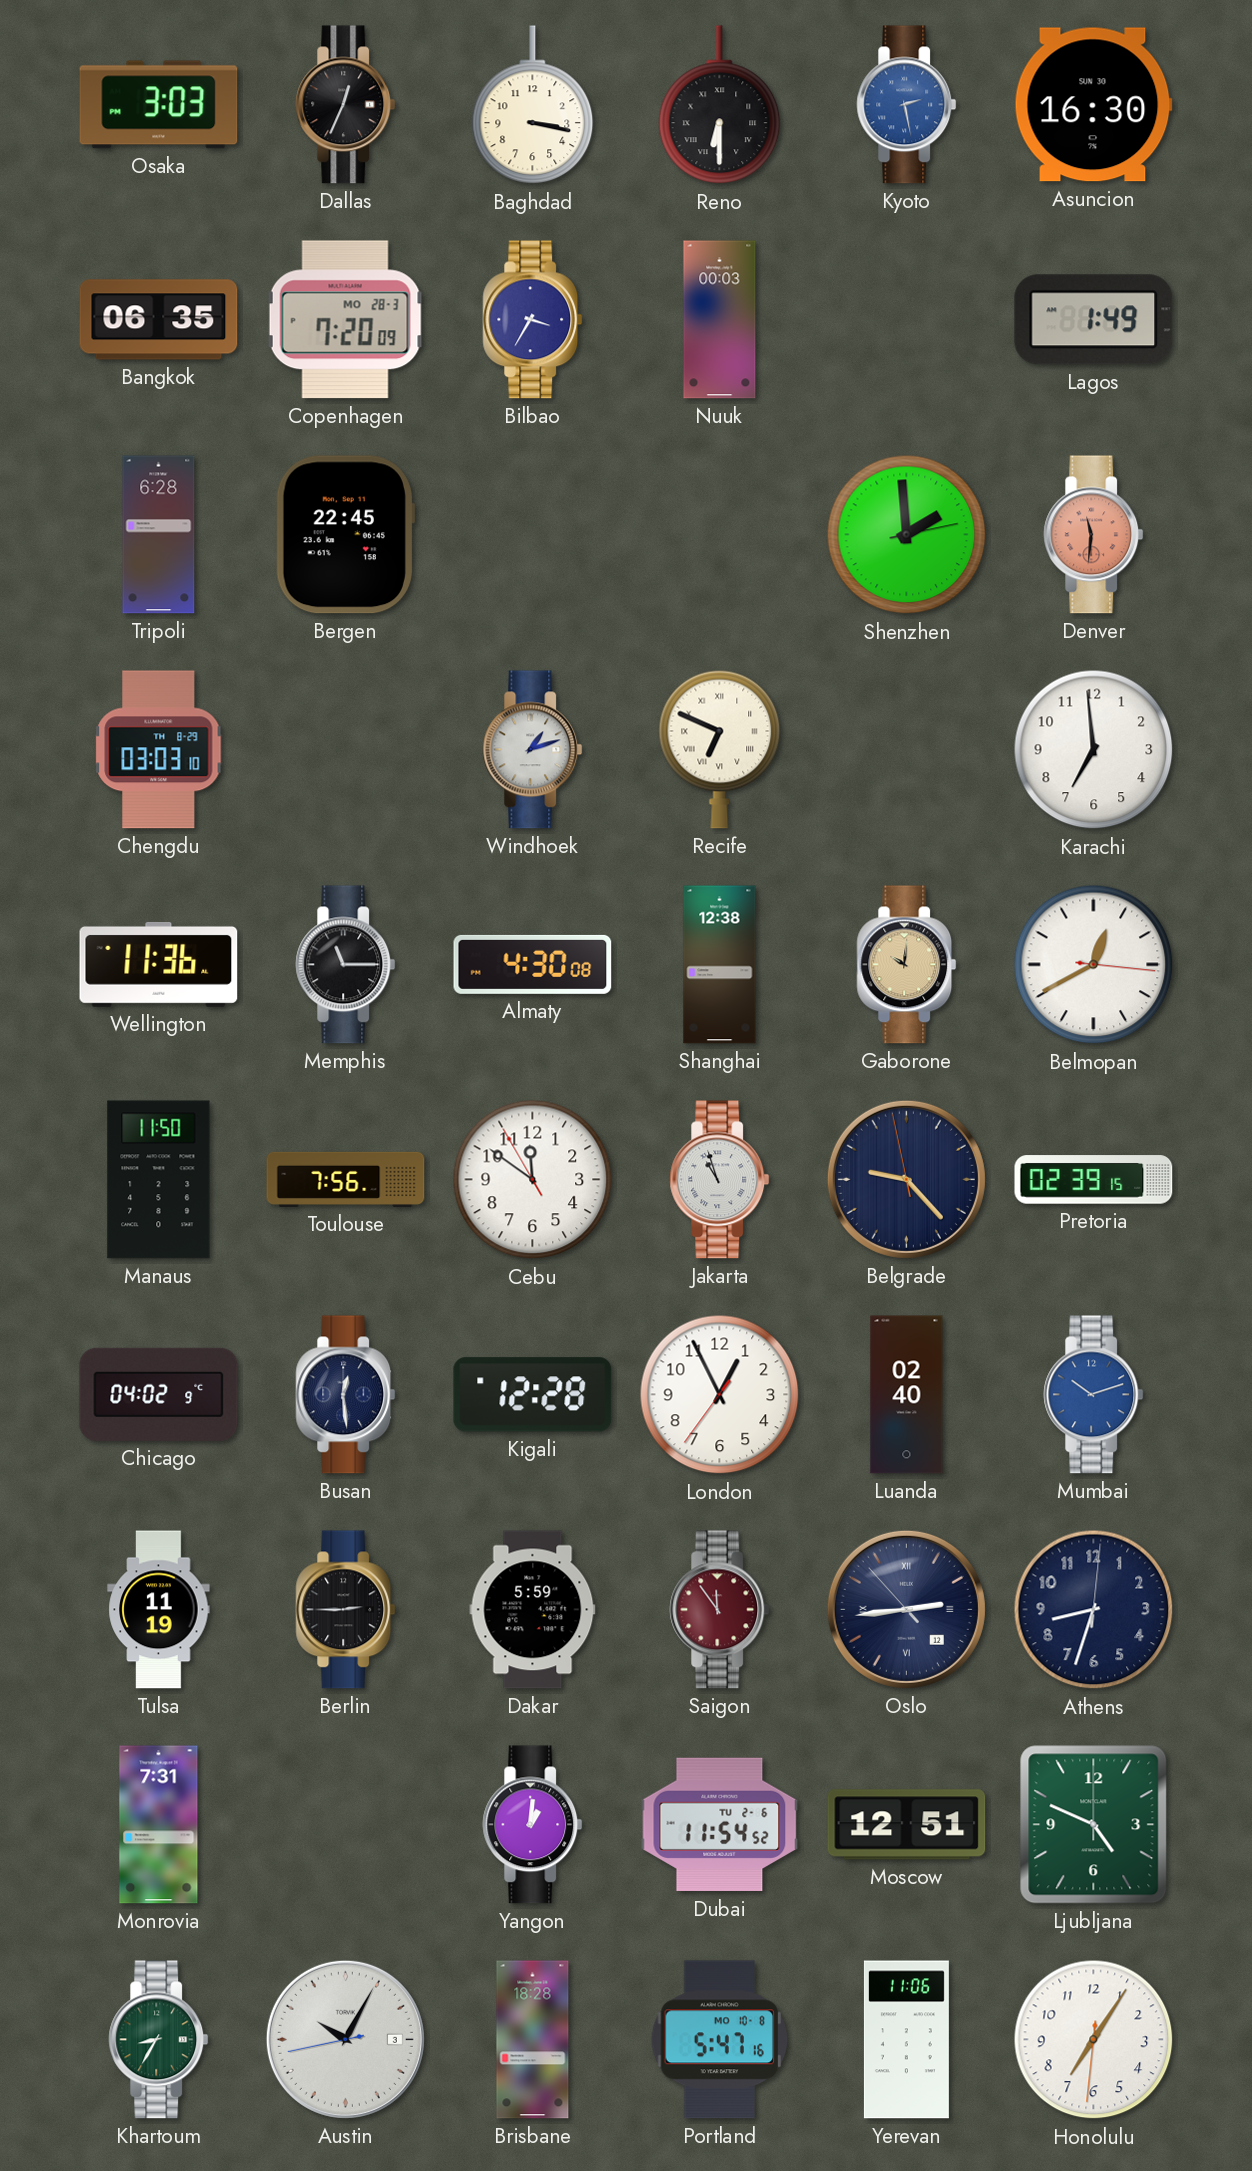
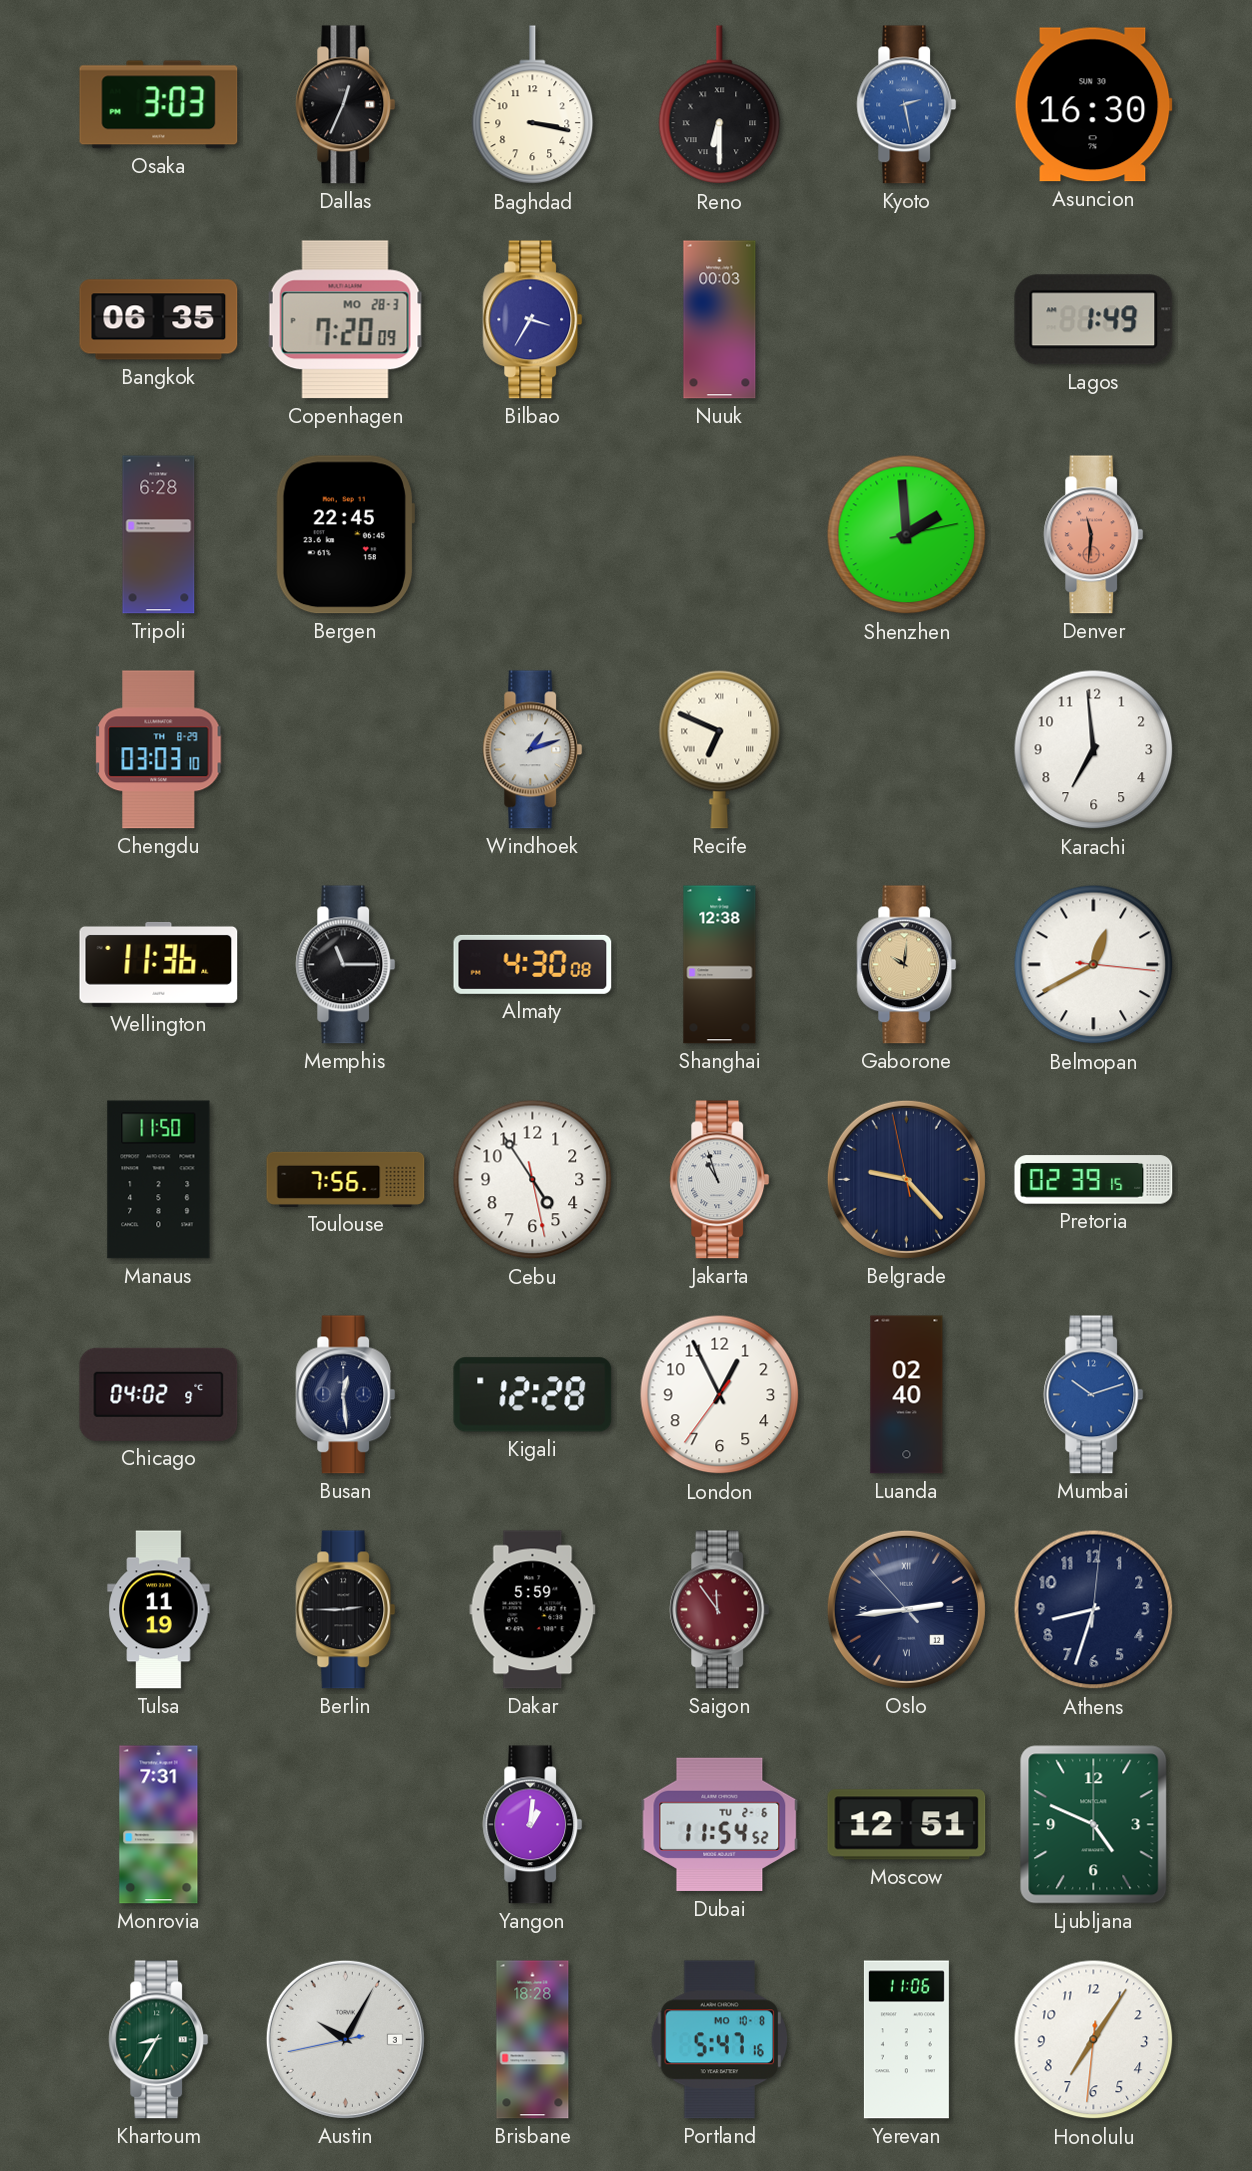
Cebu: 11:50 -> 4:54 (533, 1180)
